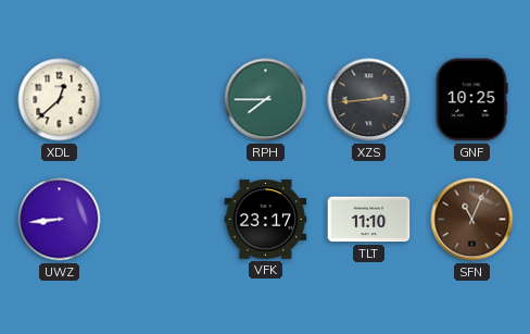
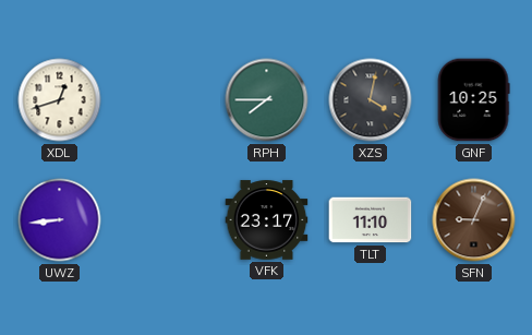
XDL: 12:38 -> 12:42 (60, 100)
XZS: 2:44 -> 4:02 (371, 100)
SFN: 11:04 -> 9:04 (474, 220)
